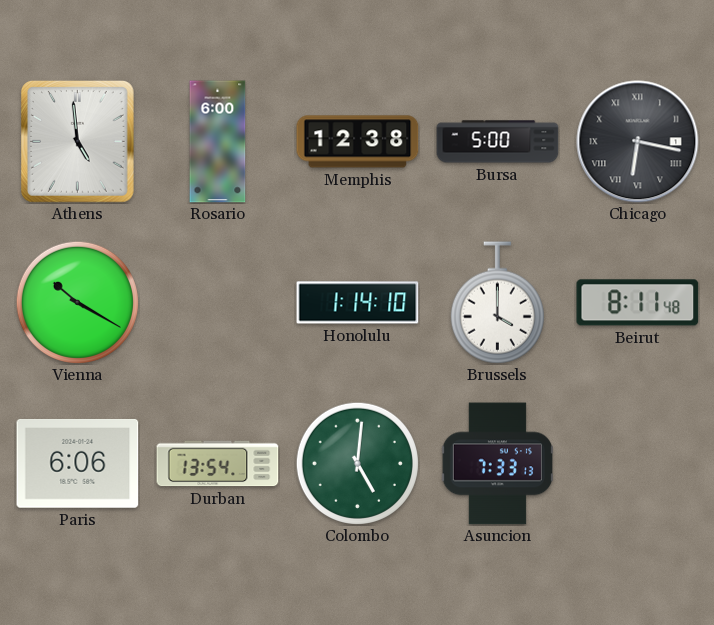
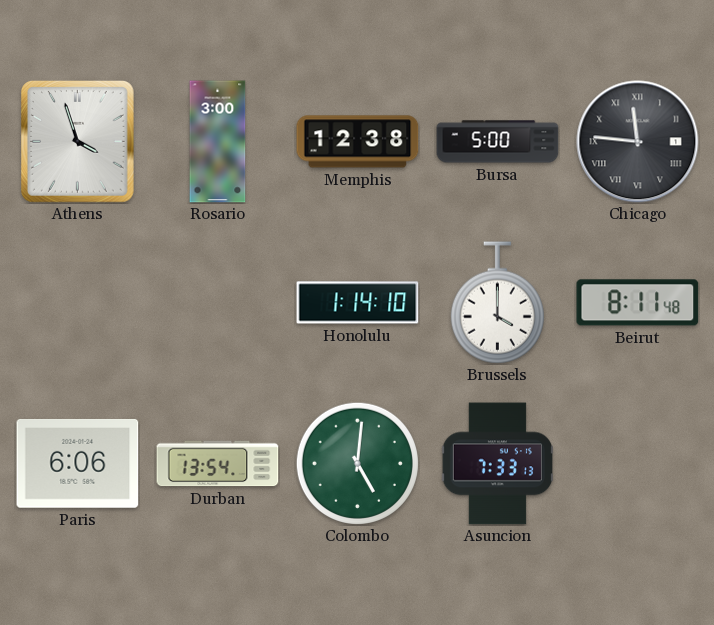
Athens: 4:59 -> 3:57 (77, 142)
Rosario: 6:00 -> 3:00 (218, 142)
Chicago: 6:17 -> 11:46 (638, 142)
Vienna: 10:20 -> none (77, 302)
